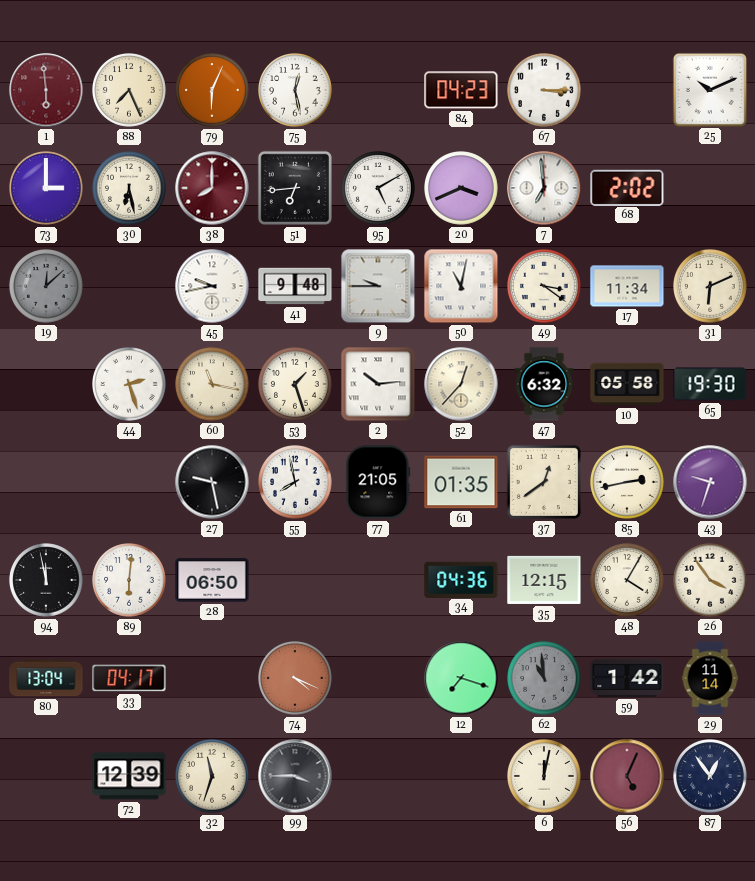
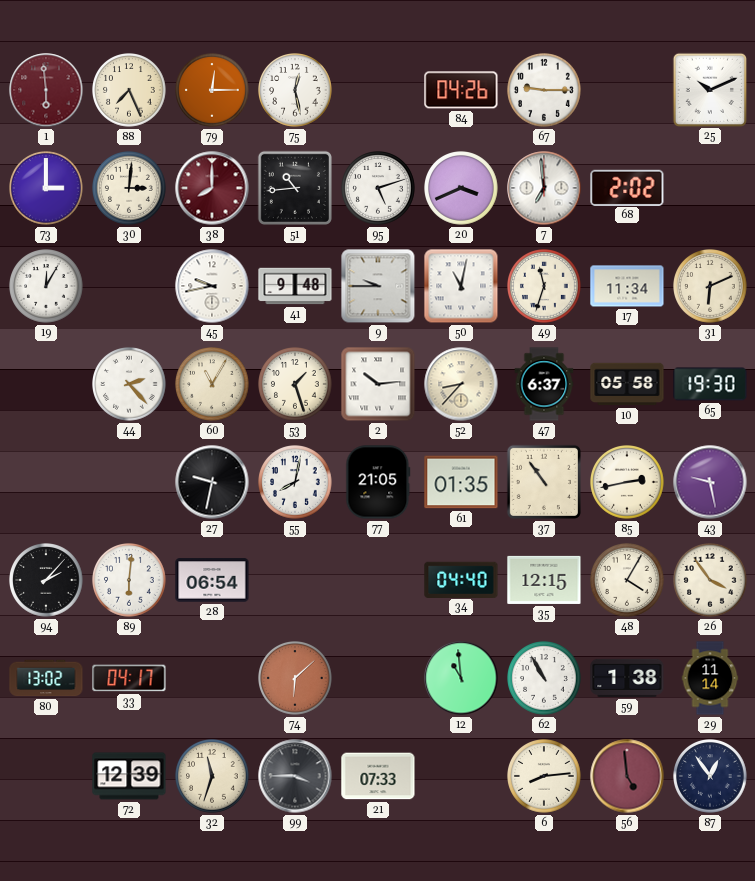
79: 6:04 -> 12:15 (213, 91)
84: 04:23 -> 04:26 (461, 90)
67: 3:15 -> 9:15 (545, 91)
30: 6:28 -> 3:01 (130, 189)
51: 6:44 -> 10:44 (295, 188)
95: 5:10 -> 5:12 (379, 189)
19: 12:08 -> 12:05 (47, 287)
19 dial: grey -> white (47, 287)
49: 3:21 -> 11:33 (545, 287)
44: 2:27 -> 2:23 (130, 385)
60: 11:17 -> 11:05 (213, 385)
52: 12:37 -> 8:37 (461, 384)
47: 6:32 -> 6:37 (544, 384)
27: 9:28 -> 9:32 (212, 482)
55: 7:58 -> 8:02 (296, 483)
37: 12:39 -> 10:54 (544, 482)
43: 9:33 -> 9:28 (710, 482)
94: 11:58 -> 2:07 (47, 581)
28: 06:50 -> 06:54 (212, 580)
34: 04:36 -> 04:40 (461, 579)
80: 13:04 -> 13:02 (46, 678)
74: 4:19 -> 6:08 (296, 679)
12: 7:18 -> 10:59 (461, 678)
62: 10:59 -> 10:55 (545, 679)
62 dial: grey -> white (545, 679)
59: 1:42 -> 1:38 (627, 678)
21: none -> 07:33 (378, 776)
6: 12:02 -> 8:14 (545, 777)
56: 5:04 -> 4:59 (627, 776)
